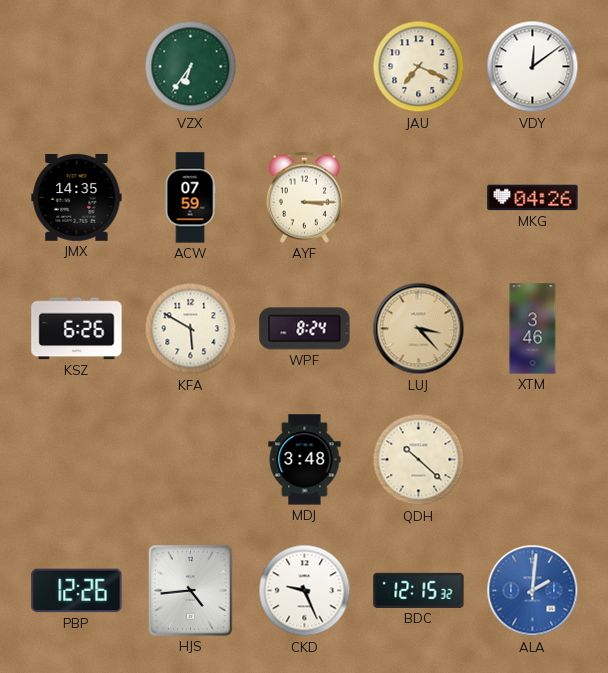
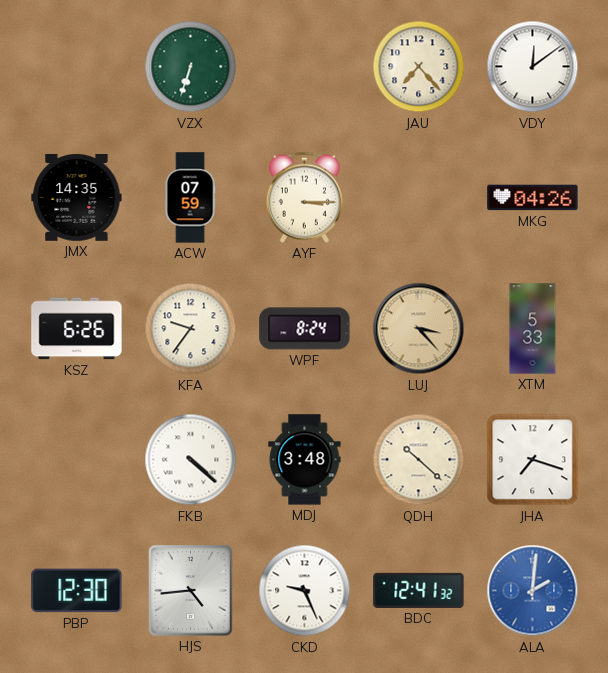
VZX: 6:36 -> 6:33 (191, 67)
JAU: 7:19 -> 7:23 (419, 67)
KFA: 5:50 -> 9:36 (191, 329)
XTM: 3:46 -> 5:33 (533, 329)
FKB: none -> 4:22 (191, 460)
JHA: none -> 7:18 (533, 460)
PBP: 12:26 -> 12:30 (77, 591)
BDC: 12:15 -> 12:41 (419, 590)
